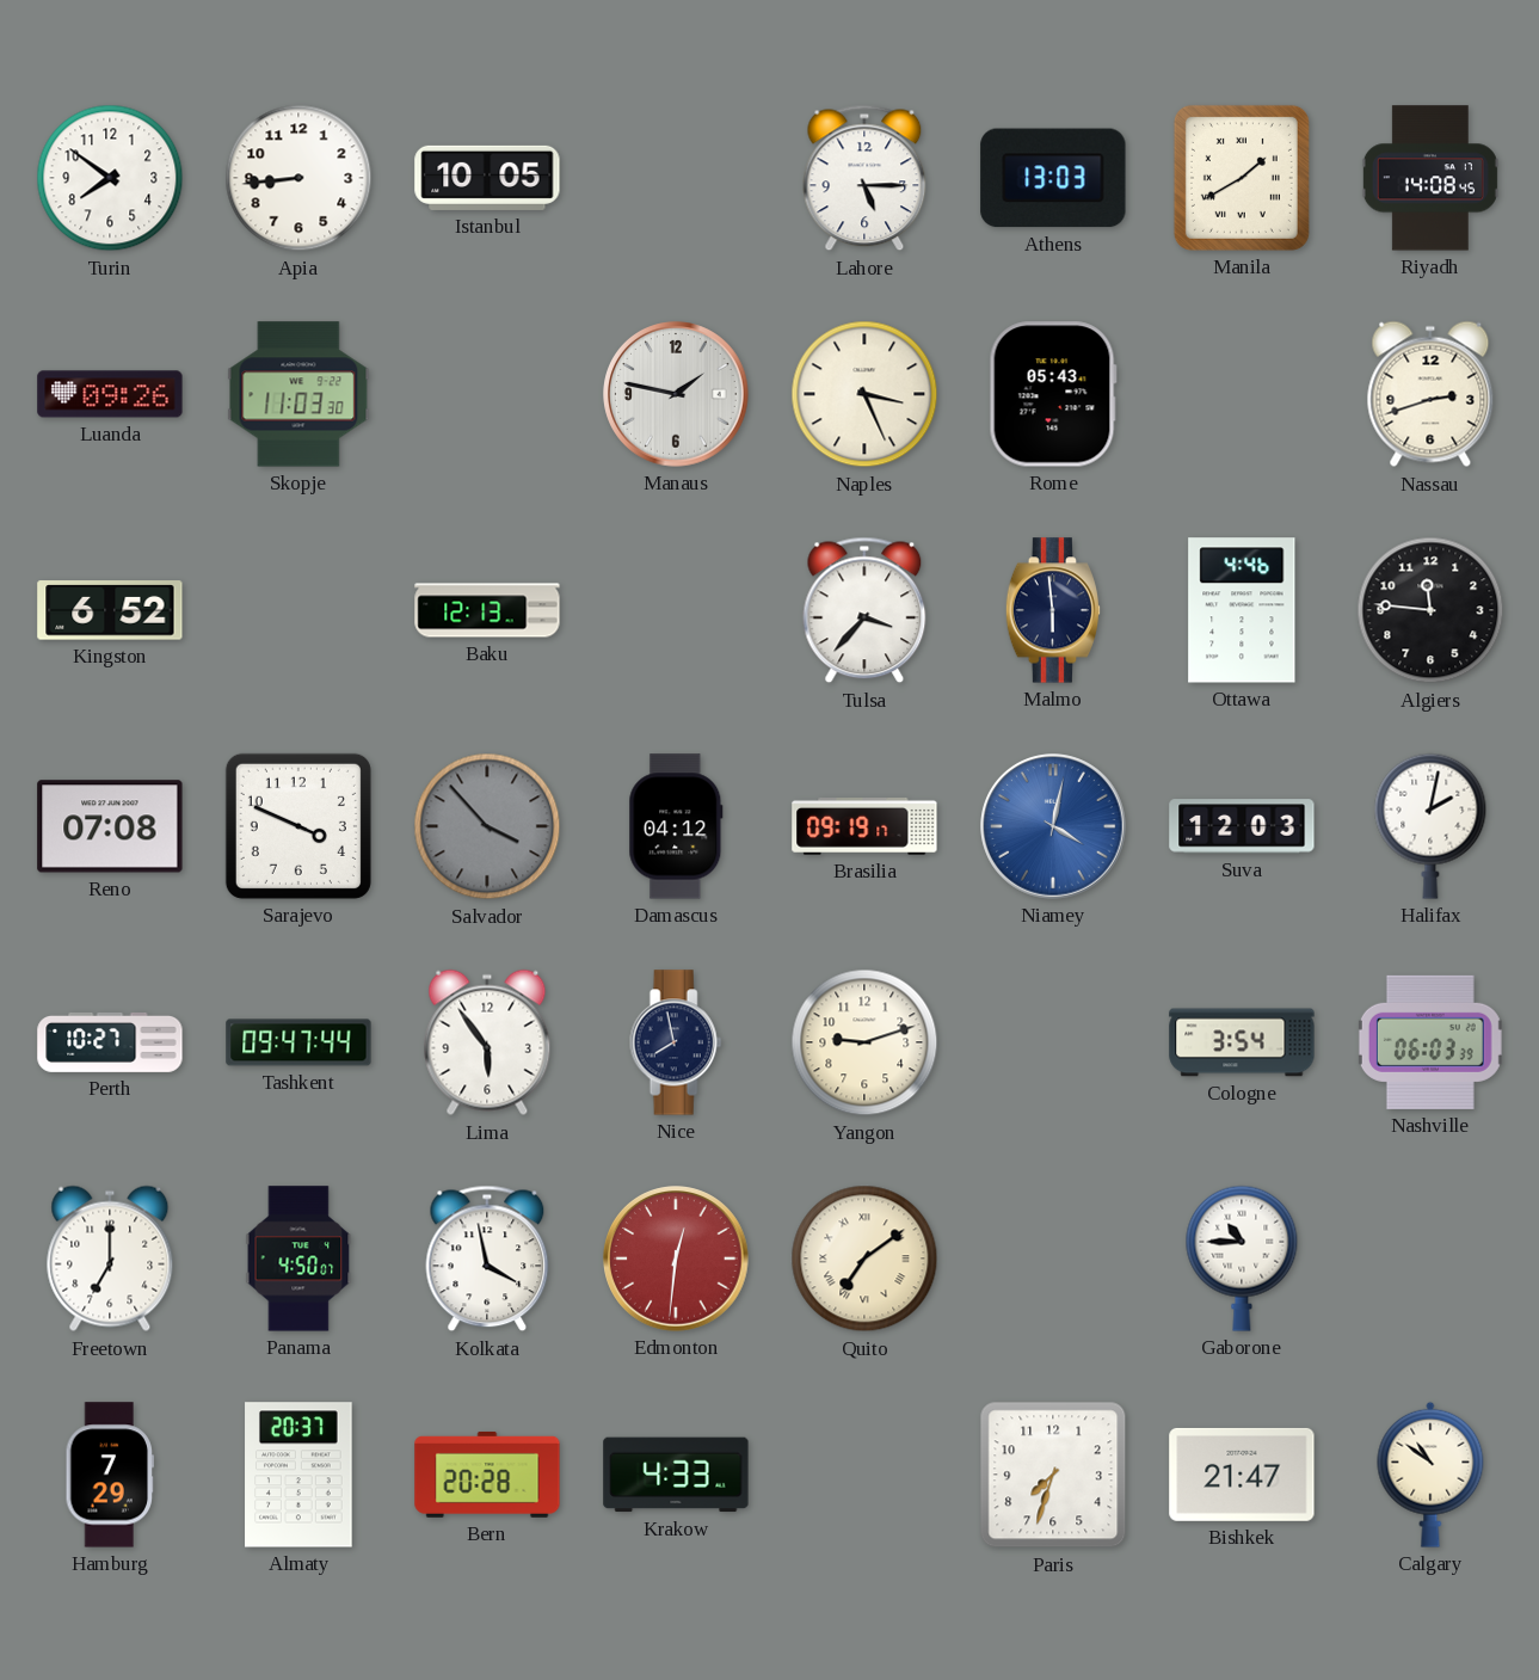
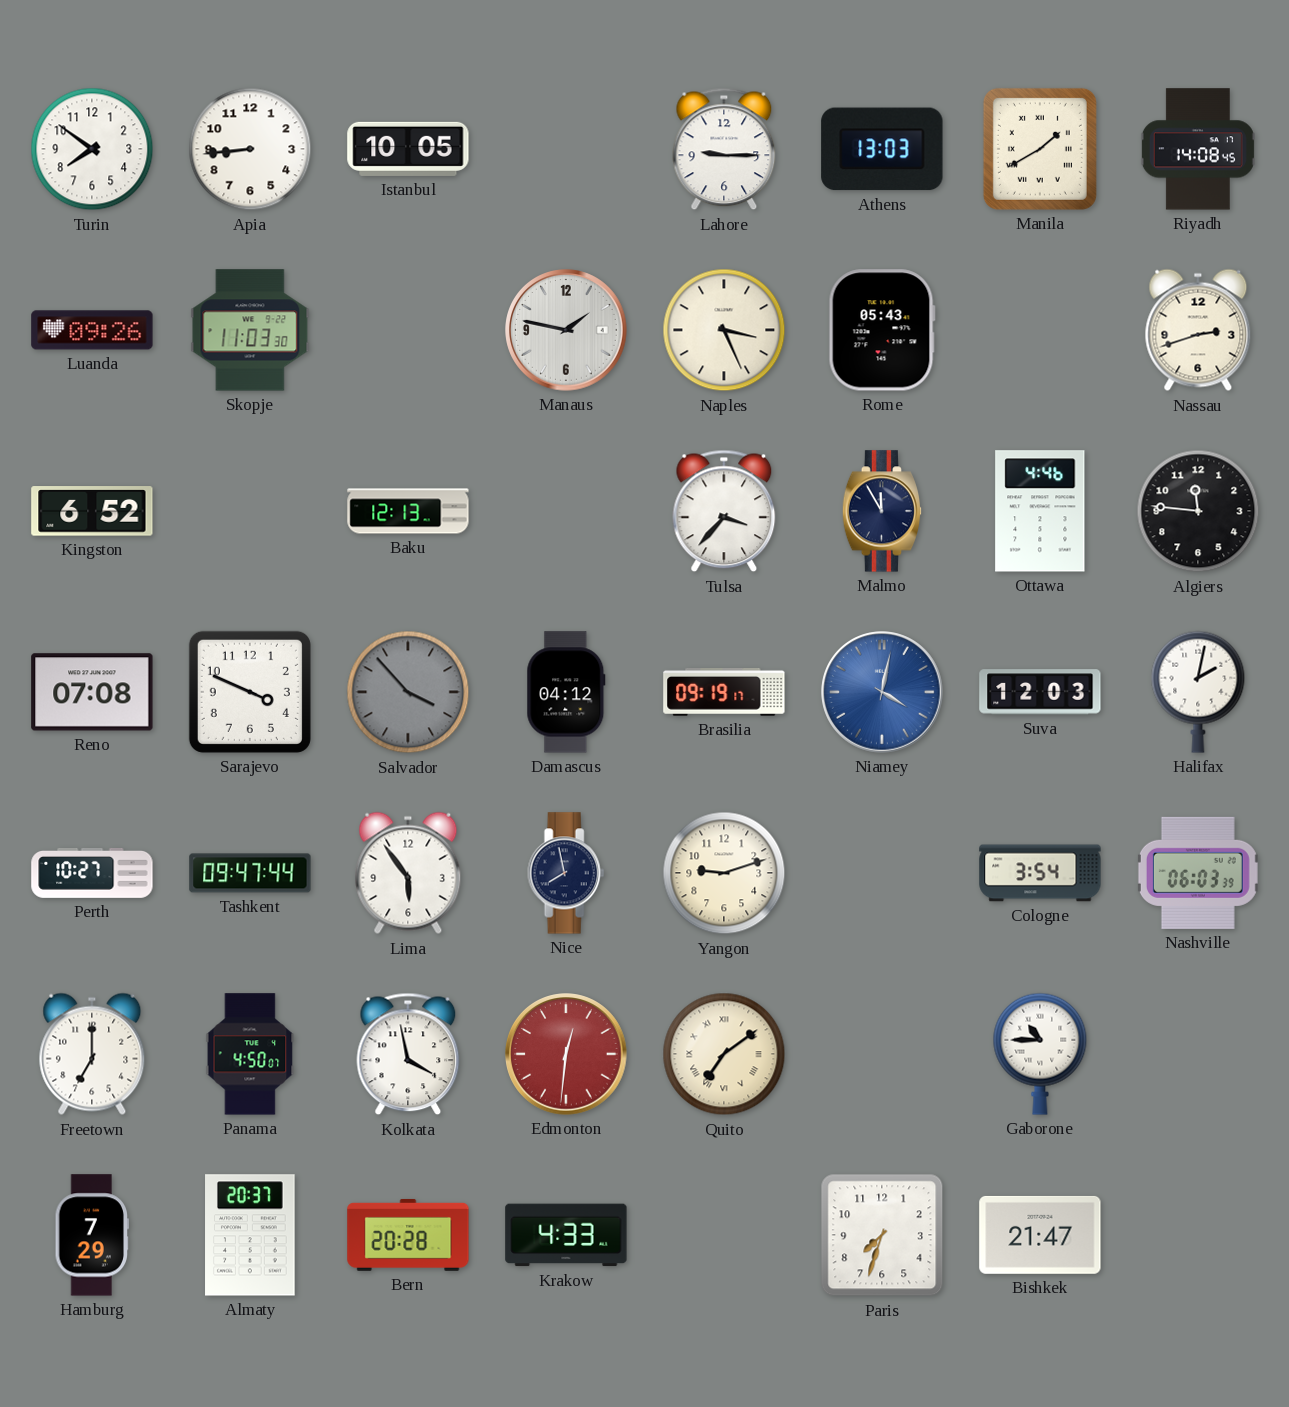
Lahore: 5:15 -> 9:15 (724, 149)
Malmo: 5:59 -> 11:55 (882, 511)
Calgary: 10:51 -> none (1430, 1475)
